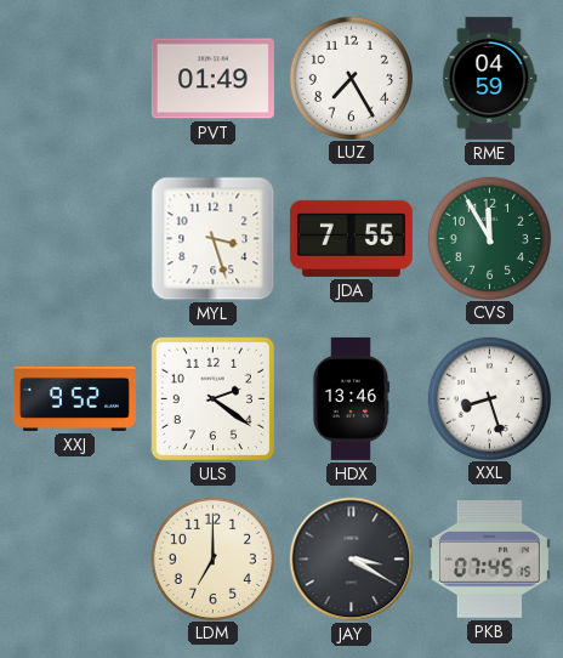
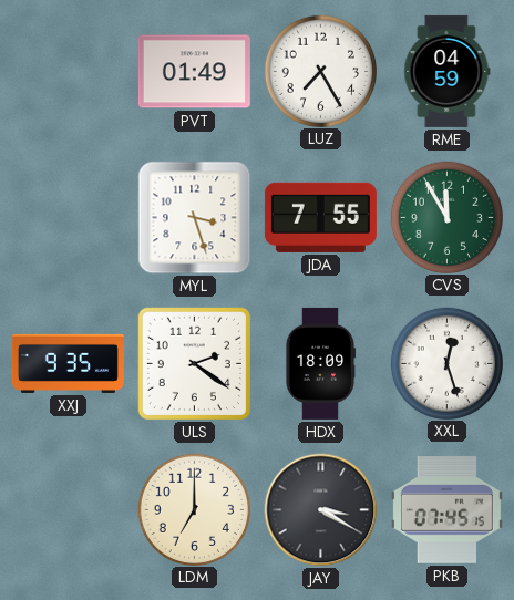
XXJ: 9:52 -> 9:35 (68, 363)
HDX: 13:46 -> 18:09 (319, 363)
XXL: 8:27 -> 12:27 (446, 363)
